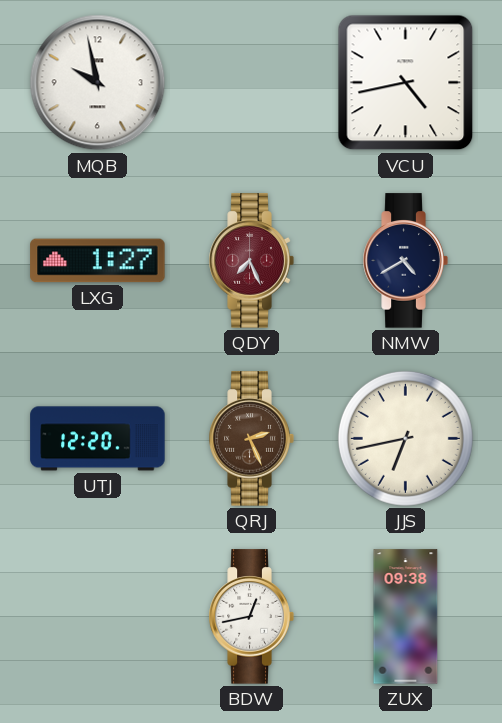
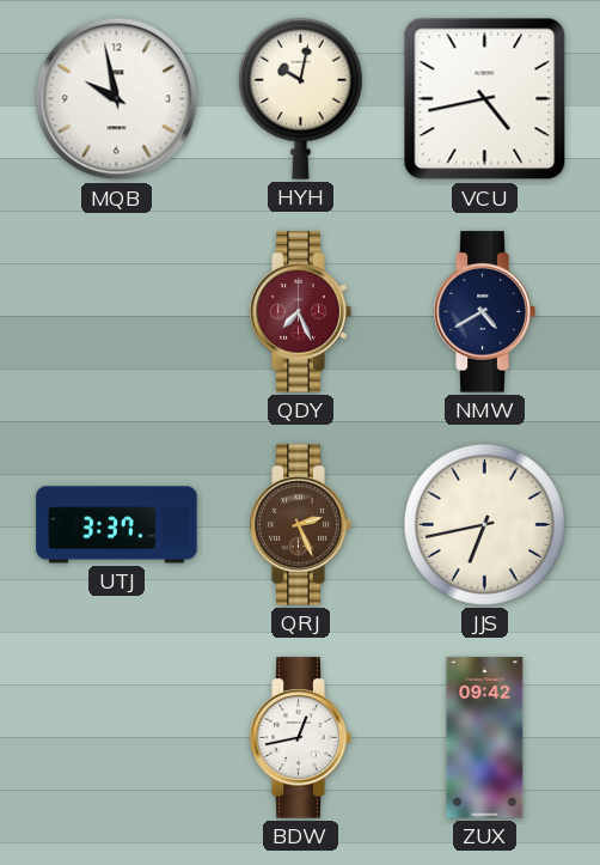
HYH: none -> 10:02 (300, 98)
LXG: 1:27 -> none (98, 261)
UTJ: 12:20 -> 3:37 (117, 525)
ZUX: 09:38 -> 09:42 (485, 738)
